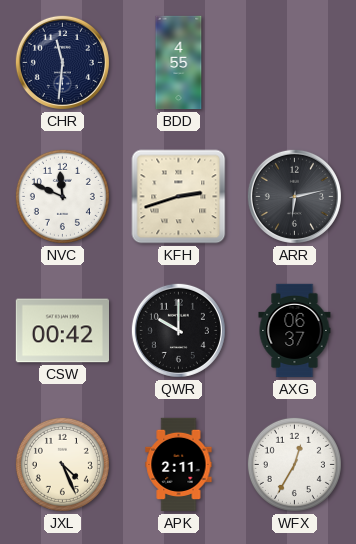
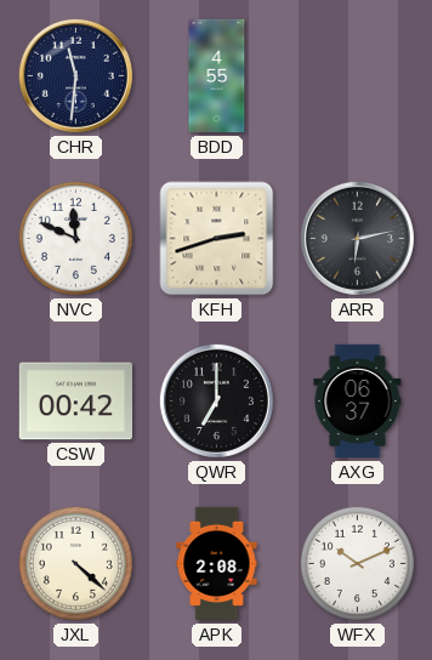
QWR: 10:00 -> 7:00 (216, 400)
JXL: 4:26 -> 4:22 (75, 563)
APK: 2:11 -> 2:08 (217, 564)
WFX: 12:35 -> 10:11 (357, 563)
